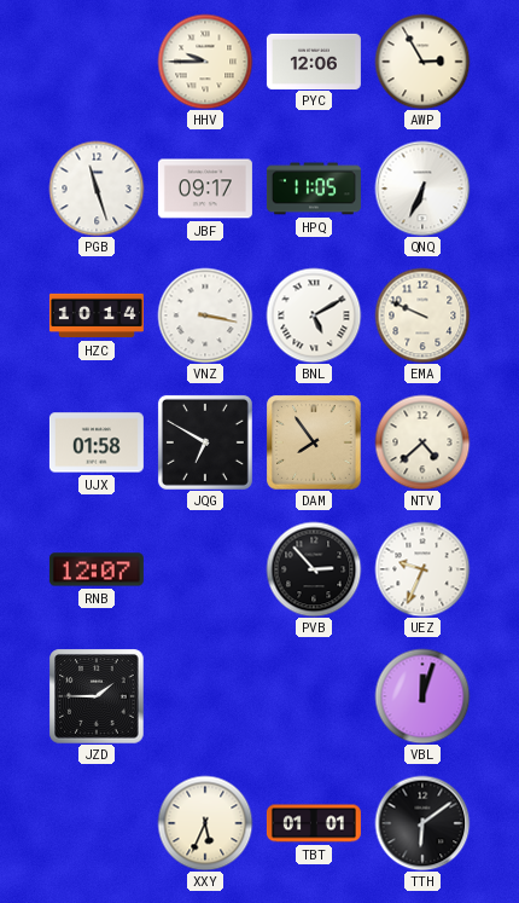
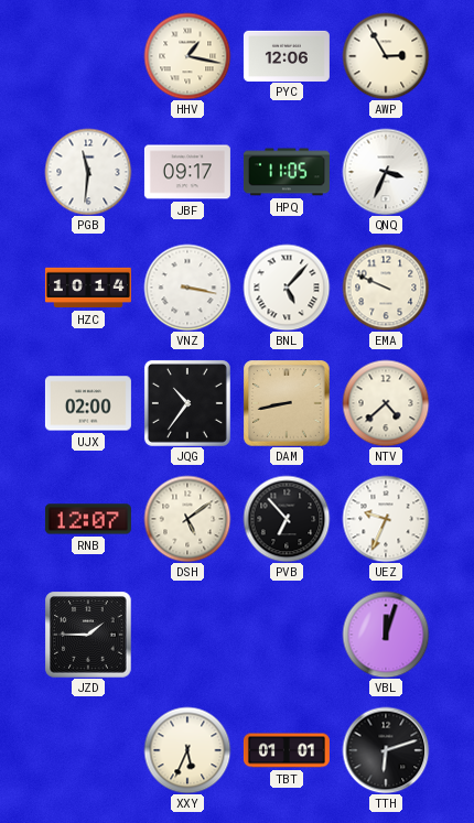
HHV: 9:45 -> 1:17 (187, 56)
PGB: 11:27 -> 11:31 (88, 172)
QNQ: 6:34 -> 3:34 (386, 172)
BNL: 5:10 -> 5:07 (287, 288)
UJX: 01:58 -> 02:00 (88, 403)
JQG: 6:50 -> 10:36 (187, 403)
DAM: 7:54 -> 8:43 (287, 403)
DSH: none -> 5:09 (187, 519)
PVB: 2:53 -> 6:53 (287, 519)
TTH: 6:09 -> 6:12 (386, 750)
